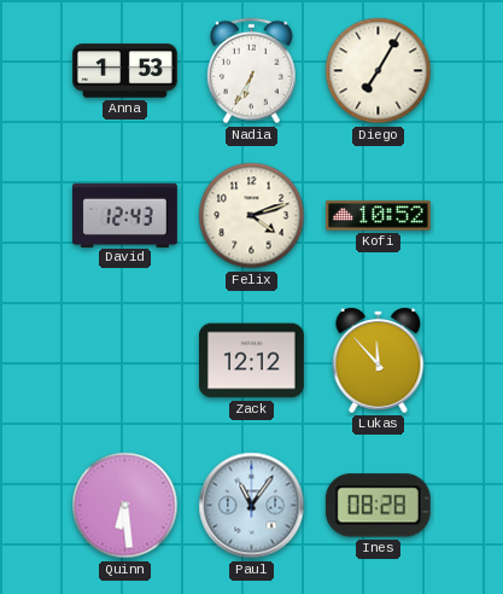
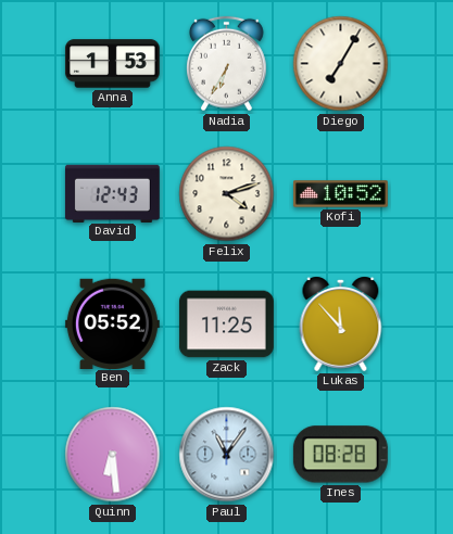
Ben: none -> 05:52 (112, 323)
Zack: 12:12 -> 11:25 (226, 325)
